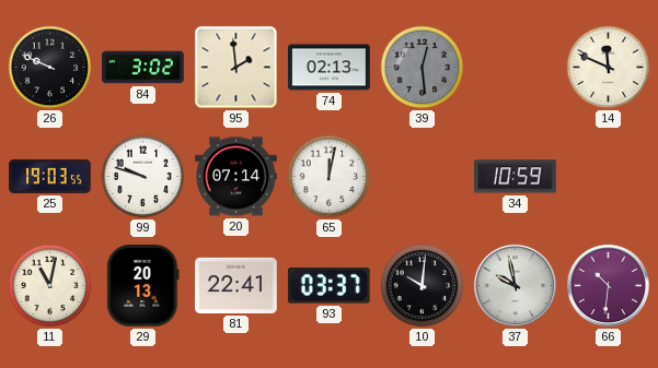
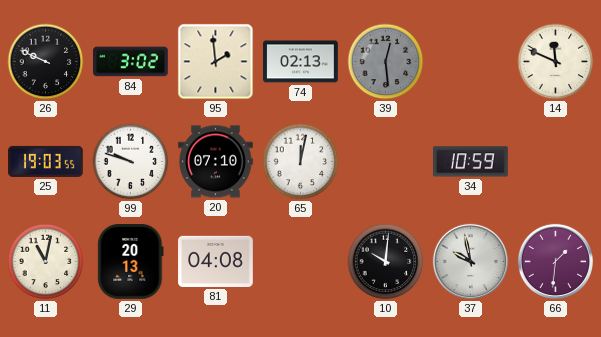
20: 07:14 -> 07:10 (216, 162)
81: 22:41 -> 04:08 (216, 261)
93: 03:37 -> none (328, 286)
66: 10:31 -> 1:31 (555, 261)
